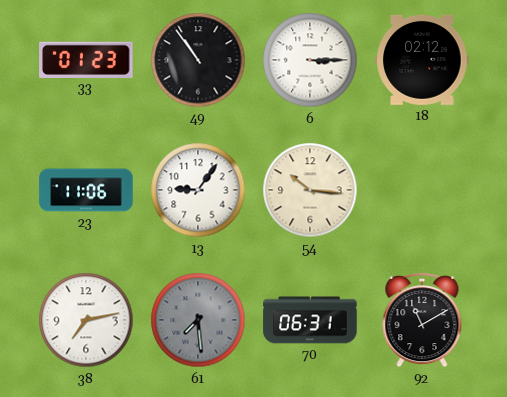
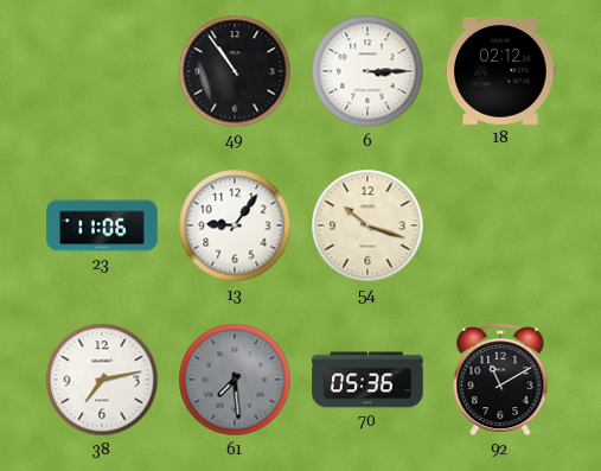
33: 01:23 -> none (86, 59)
54: 10:16 -> 10:18 (367, 225)
70: 06:31 -> 05:36 (367, 380)
